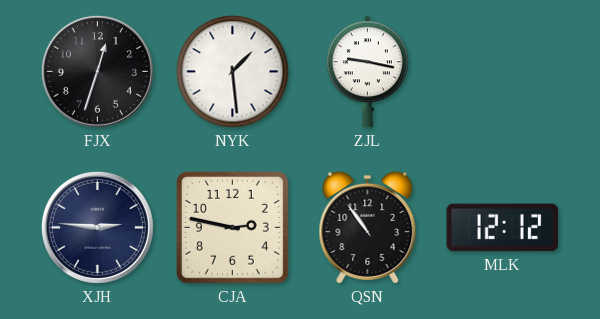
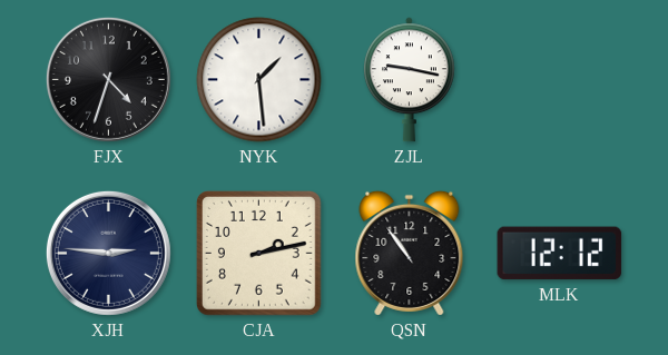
FJX: 12:33 -> 4:33 (108, 79)
CJA: 2:47 -> 2:13 (259, 254)
